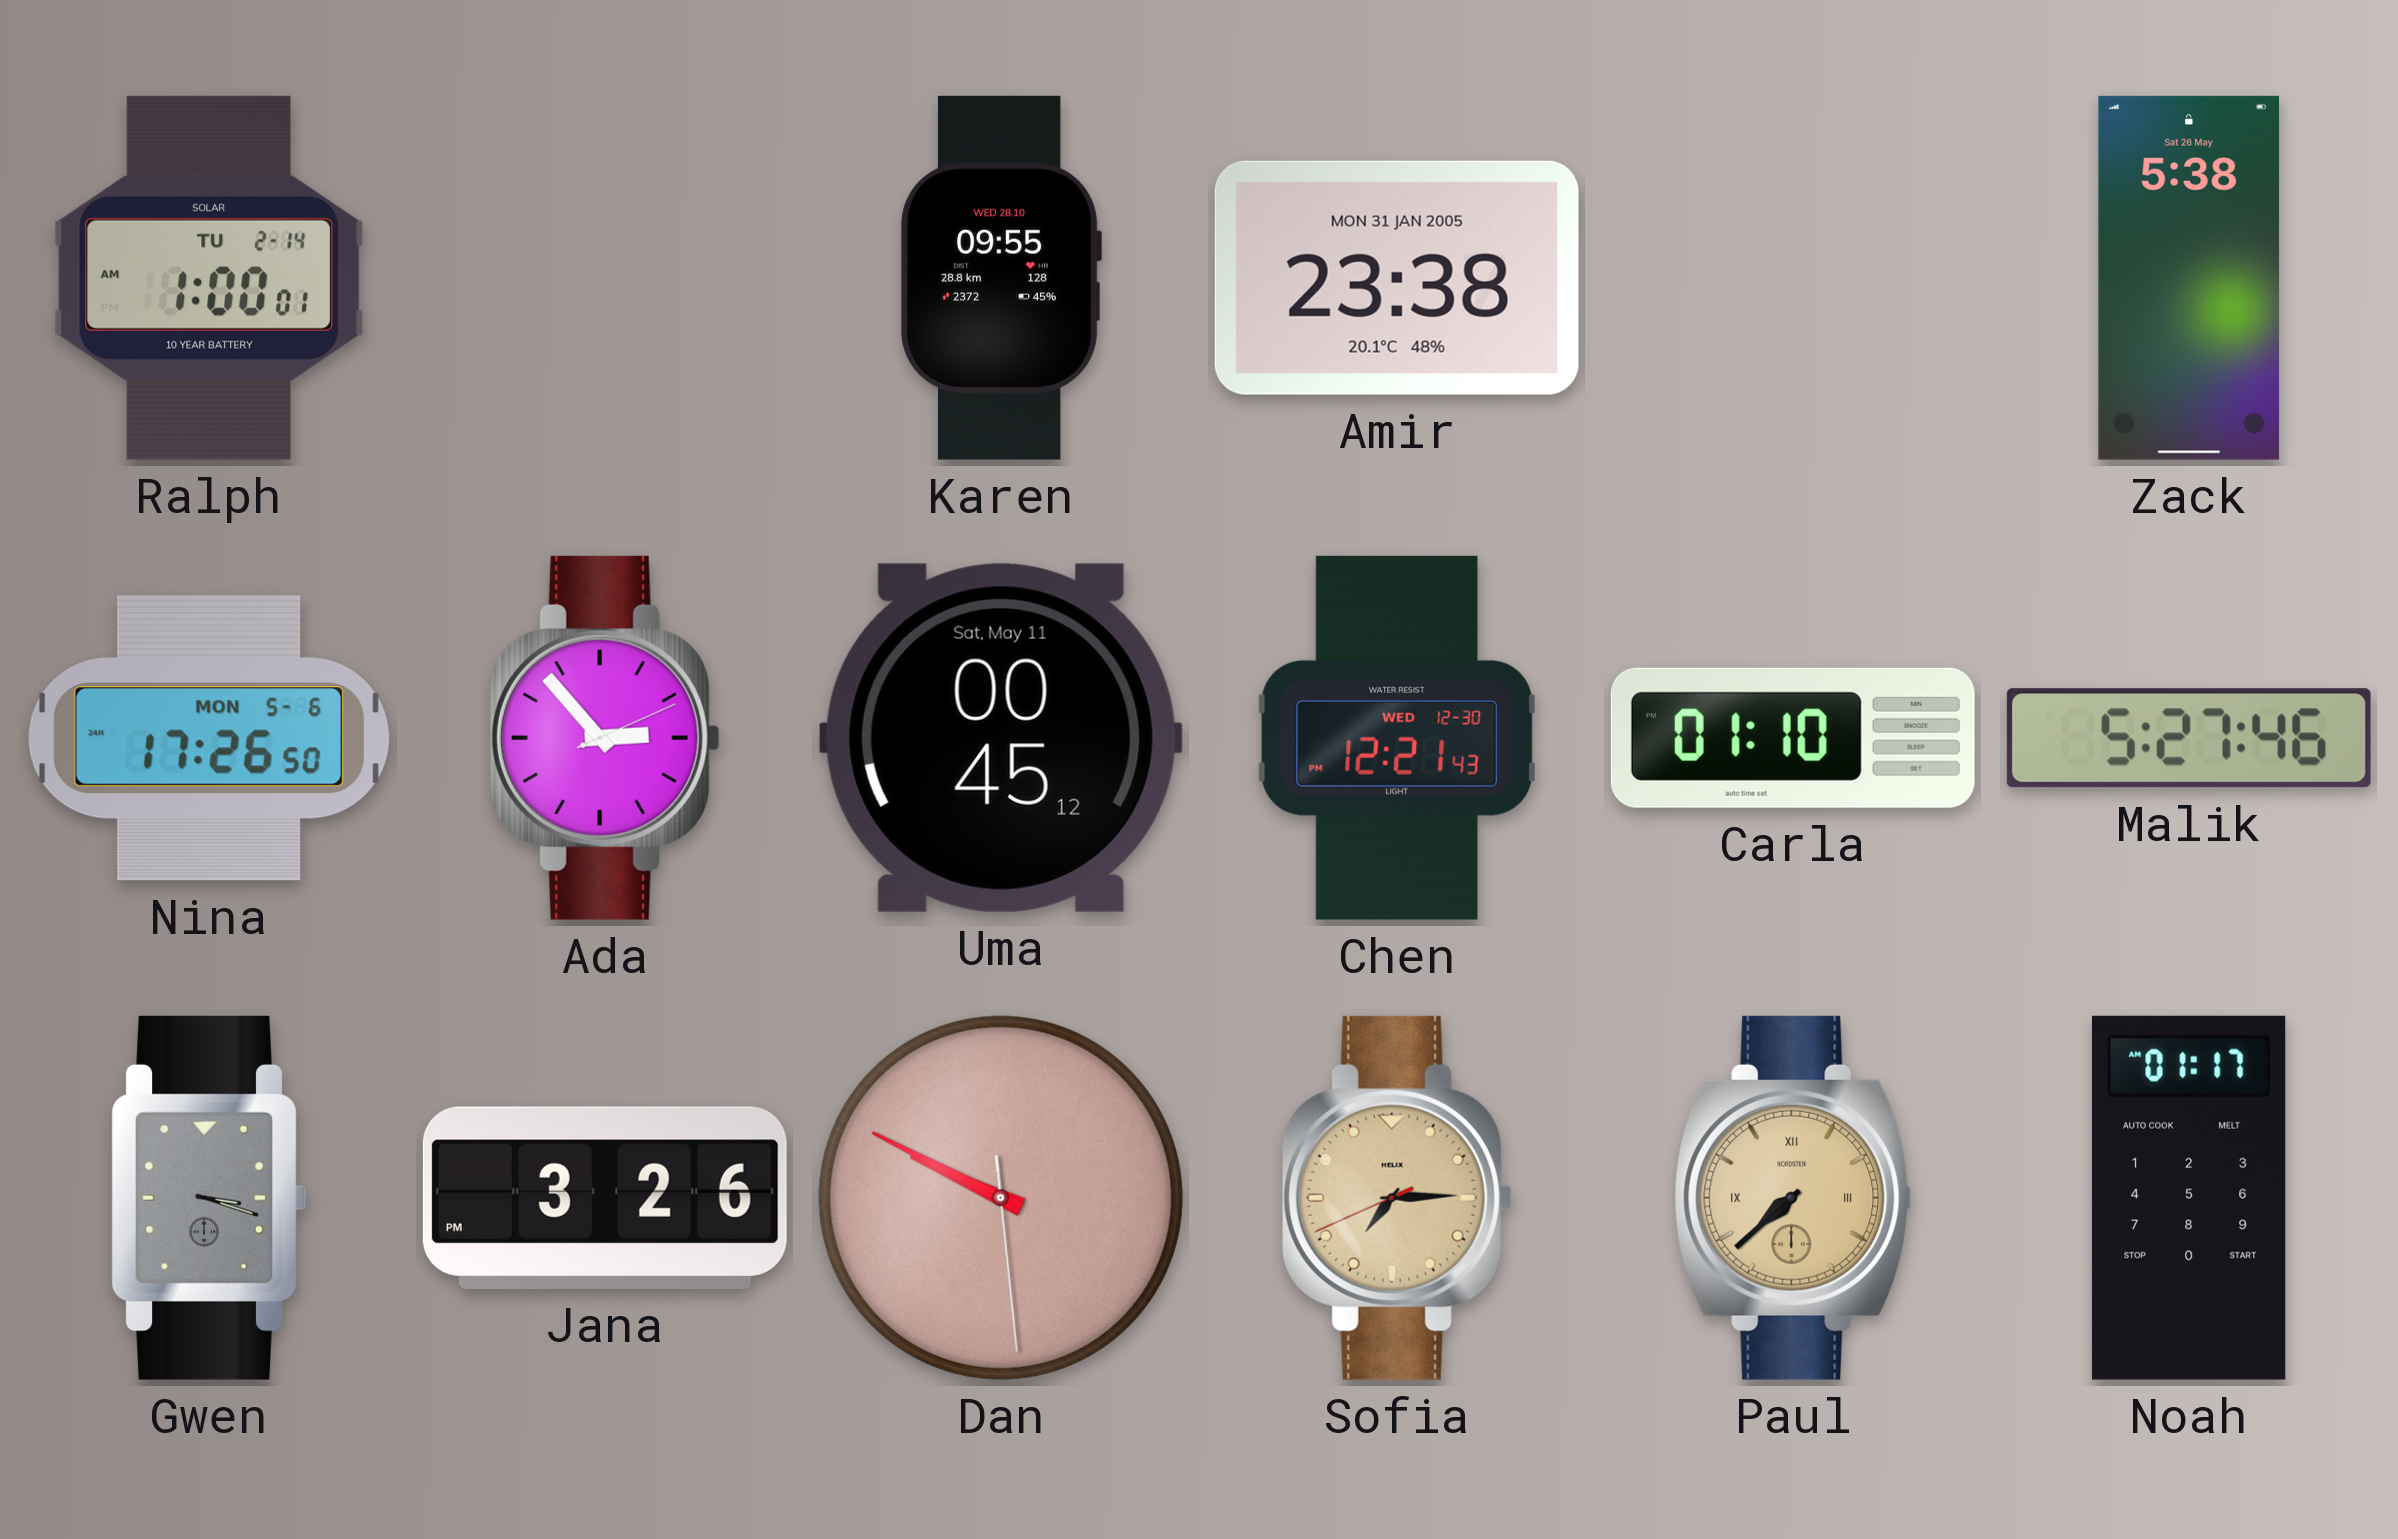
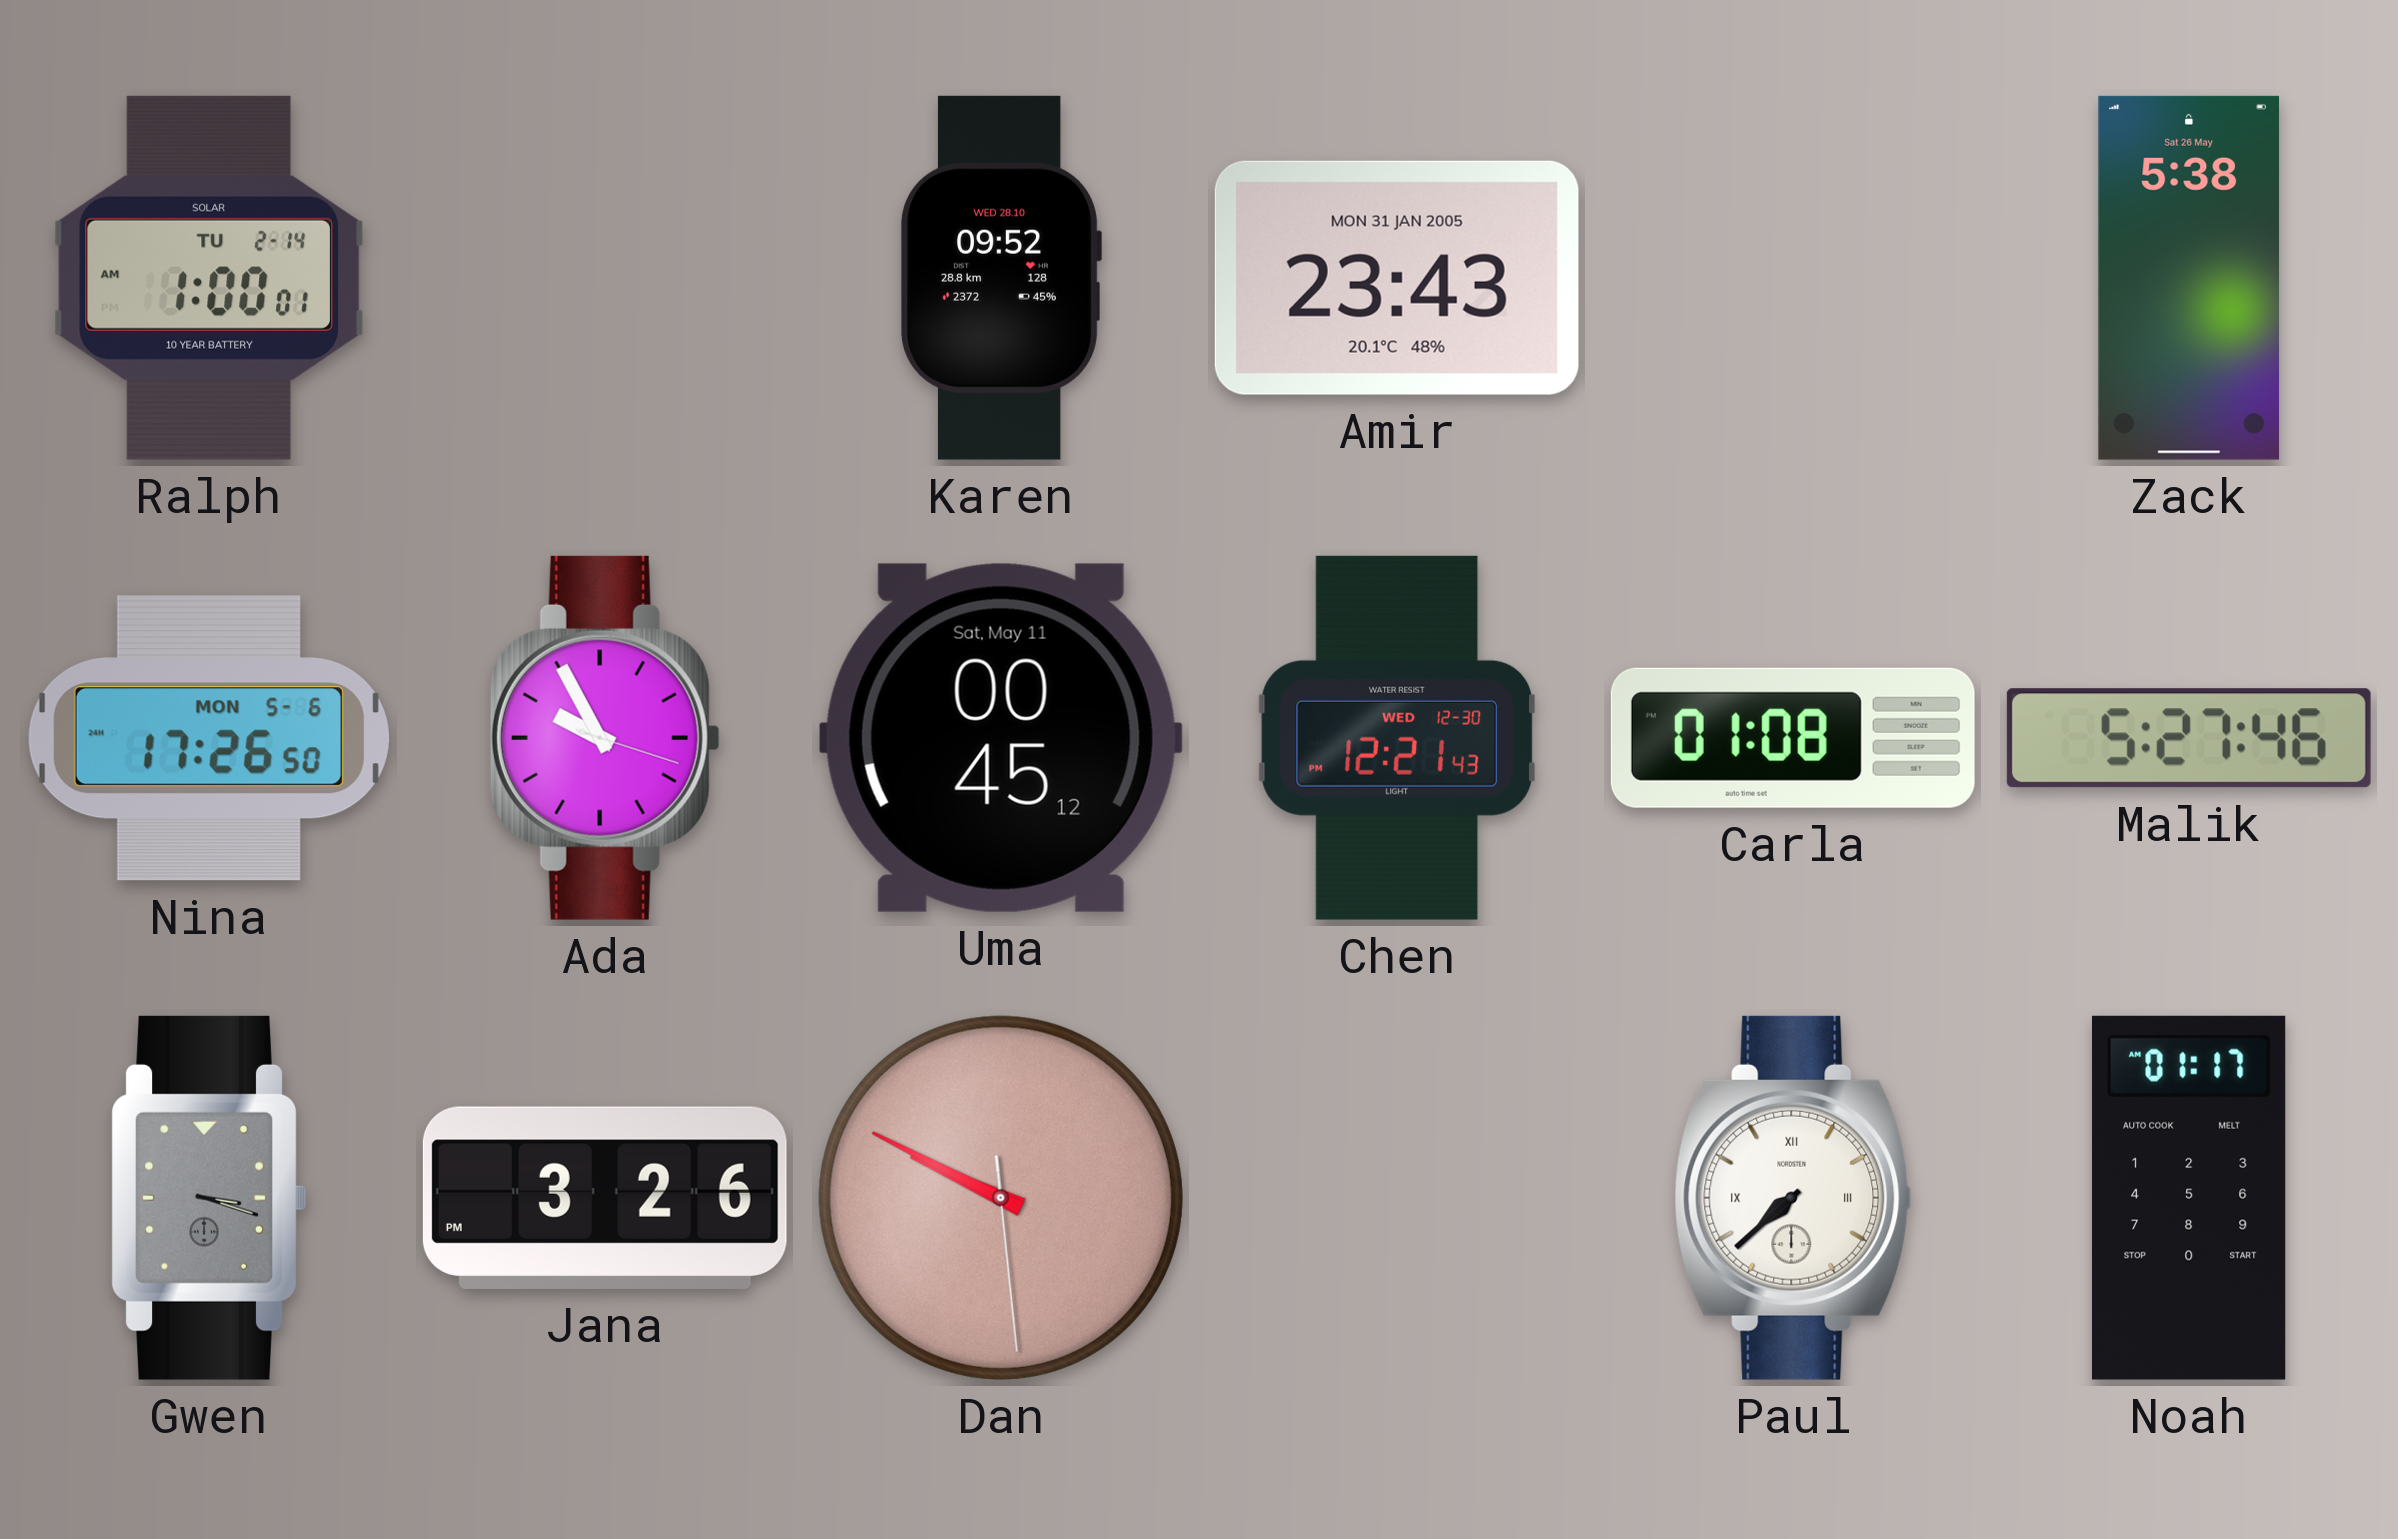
Karen: 09:55 -> 09:52 (1001, 278)
Amir: 23:38 -> 23:43 (1397, 278)
Ada: 2:53 -> 9:55 (605, 738)
Carla: 01:10 -> 01:08 (1793, 738)
Sofia: 7:14 -> none (1397, 1198)
Paul dial: champagne -> white (1793, 1198)
